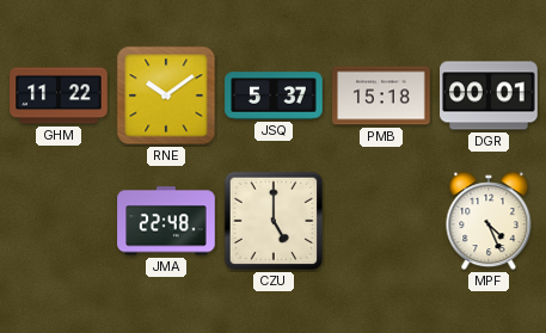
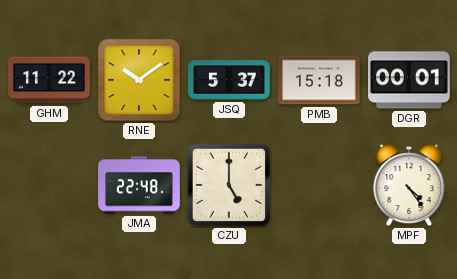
MPF: 4:26 -> 4:24 (409, 185)
